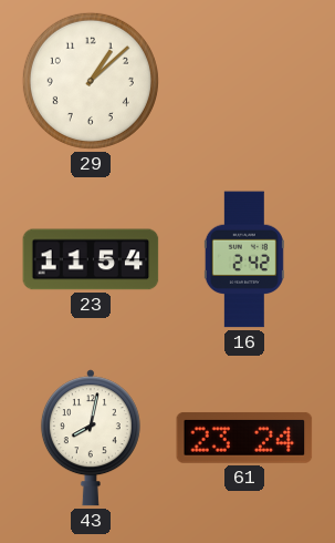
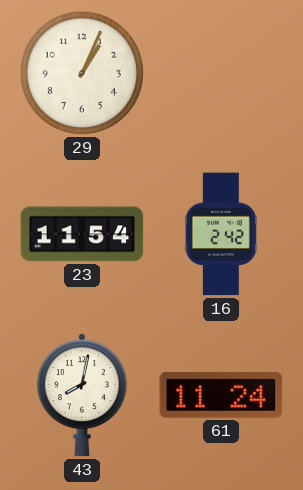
29: 1:08 -> 1:04 (82, 73)
61: 23:24 -> 11:24 (221, 395)
